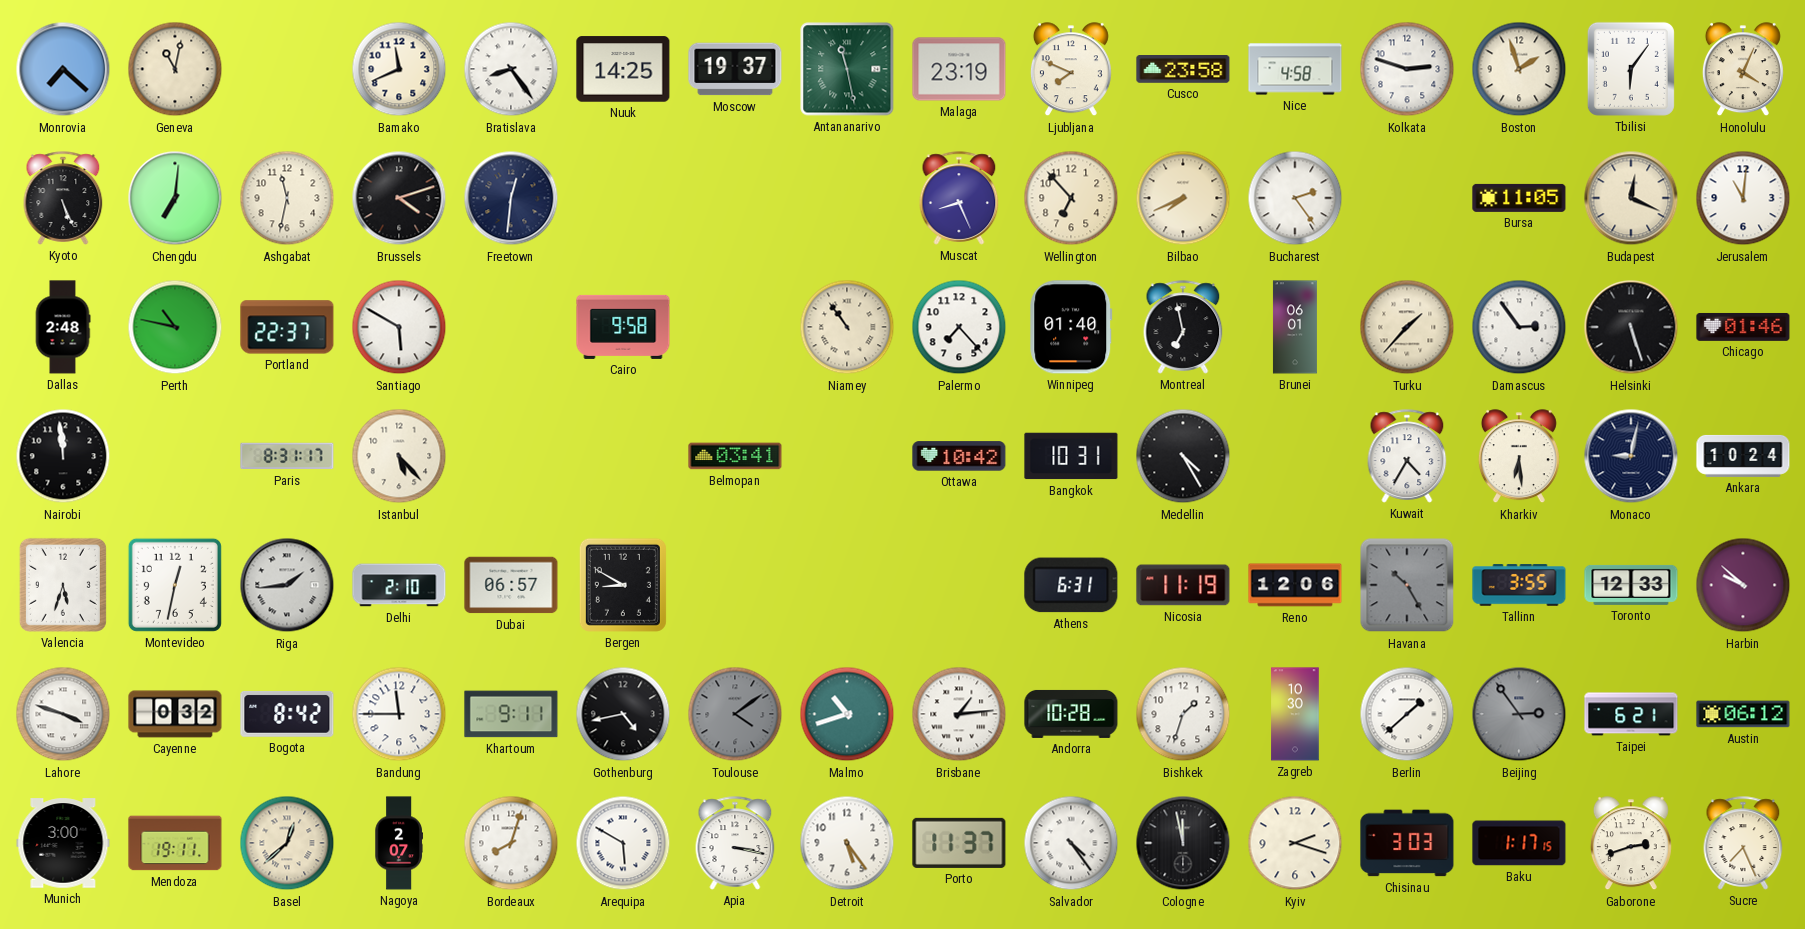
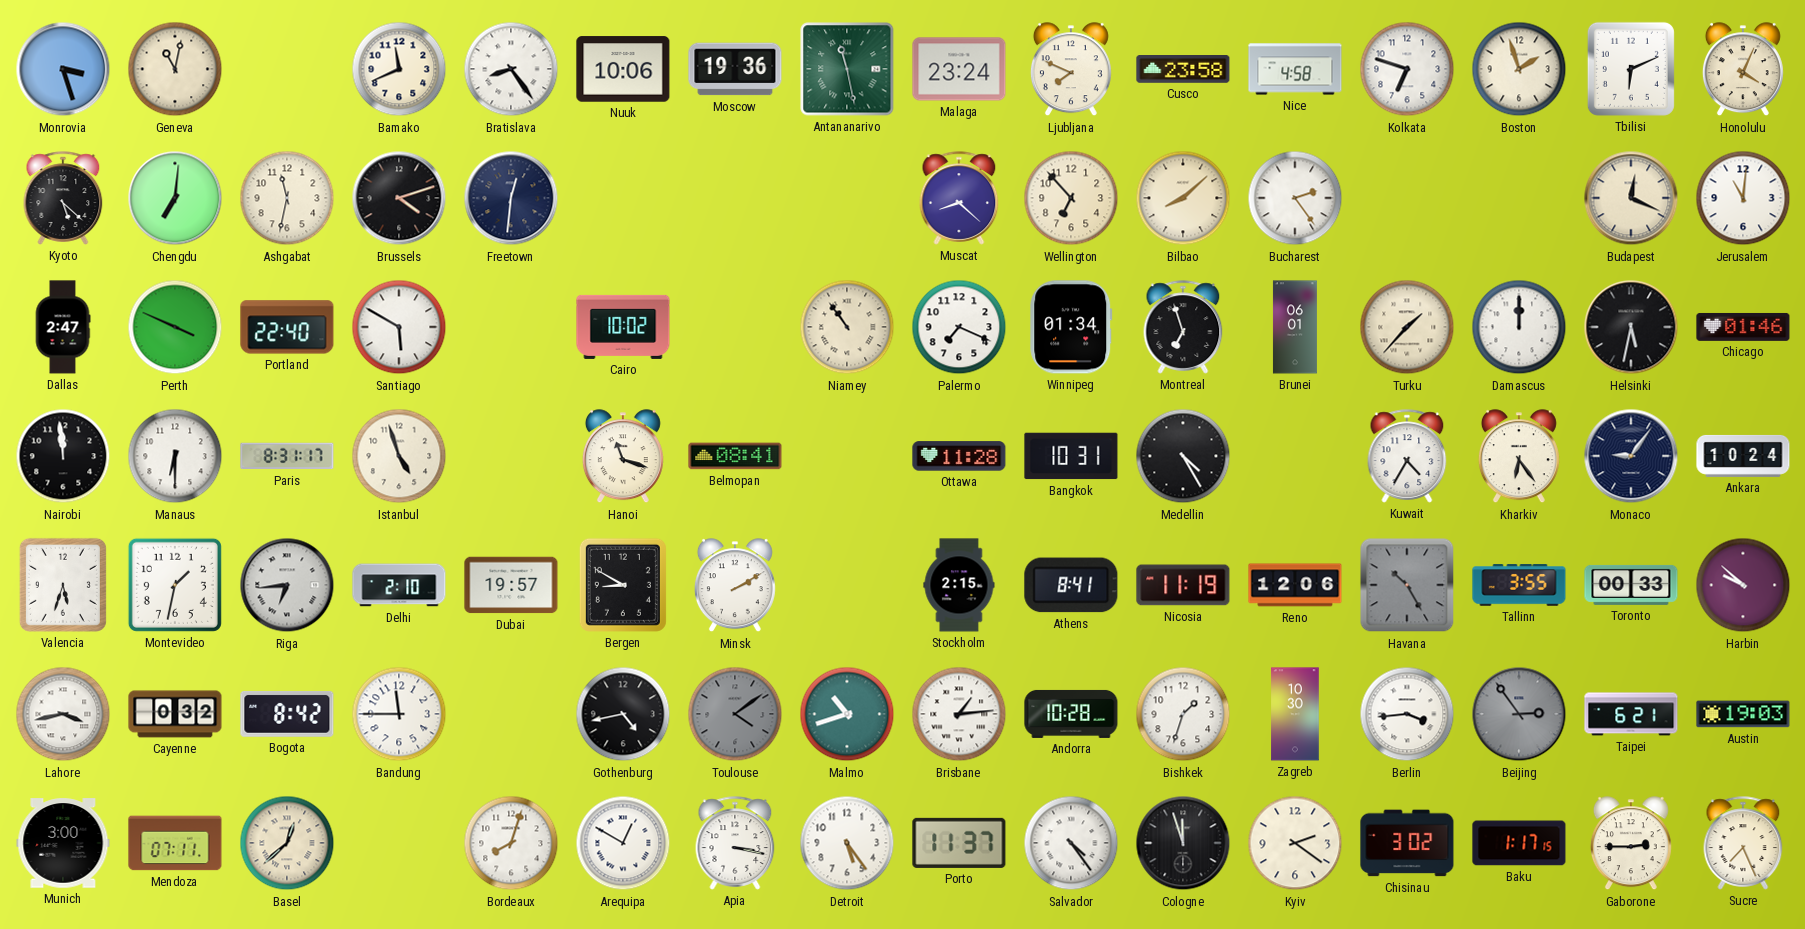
Monrovia: 7:22 -> 3:27 (63, 69)
Nuuk: 14:25 -> 10:06 (623, 69)
Moscow: 19:37 -> 19:36 (735, 69)
Malaga: 23:19 -> 23:24 (959, 69)
Kolkata: 2:48 -> 6:48 (1407, 69)
Tbilisi: 6:06 -> 6:11 (1631, 69)
Kyoto: 5:26 -> 5:22 (63, 198)
Muscat: 8:26 -> 8:22 (959, 198)
Bilbao: 7:41 -> 8:08 (1183, 198)
Bursa: 11:05 -> none (1519, 198)
Dallas: 2:48 -> 2:47 (63, 327)
Perth: 10:47 -> 3:49 (175, 327)
Portland: 22:37 -> 22:40 (287, 327)
Cairo: 9:58 -> 10:02 (623, 327)
Palermo: 7:23 -> 7:19 (959, 327)
Winnipeg: 01:40 -> 01:34 (1071, 327)
Montreal: 6:58 -> 6:57 (1183, 327)
Damascus: 2:54 -> 12:00 (1519, 327)
Helsinki: 5:27 -> 5:32 (1631, 327)
Manaus: none -> 6:30 (175, 456)
Istanbul: 5:23 -> 4:57 (399, 456)
Hanoi: none -> 11:18 (623, 457)
Belmopan: 03:41 -> 08:41 (735, 456)
Ottawa: 10:42 -> 11:28 (959, 456)
Kharkiv: 6:29 -> 6:24 (1519, 457)
Monaco: 9:02 -> 9:06 (1631, 456)
Montevideo: 12:32 -> 1:32 (175, 585)
Riga: 1:44 -> 6:44 (287, 585)
Dubai: 06:57 -> 19:57 (511, 585)
Minsk: none -> 2:10 (735, 586)
Stockholm: none -> 2:15 (959, 585)
Athens: 6:31 -> 8:41 (1071, 585)
Toronto: 12:33 -> 00:33 (1631, 585)
Lahore: 3:48 -> 3:43 (63, 714)
Khartoum: 9:11 -> none (511, 714)
Berlin: 1:38 -> 3:44 (1407, 714)
Austin: 06:12 -> 19:03 (1743, 714)
Mendoza: 19:11 -> 07:11 (175, 843)
Nagoya: 2:07 -> none (399, 843)
Arequipa: 5:50 -> 12:50 (623, 843)
Cologne: 11:58 -> 11:57 (1183, 843)
Kyiv: 2:18 -> 2:21 (1295, 843)
Chisinau: 3:03 -> 3:02 (1407, 843)
Gaborone: 2:42 -> 2:45 (1631, 844)
